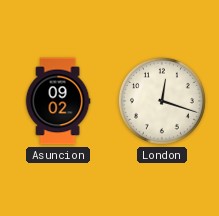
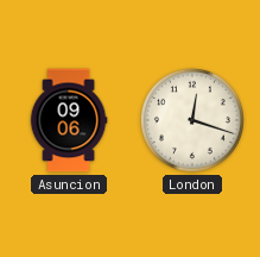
Asuncion: 09:02 -> 09:06 (69, 120)
